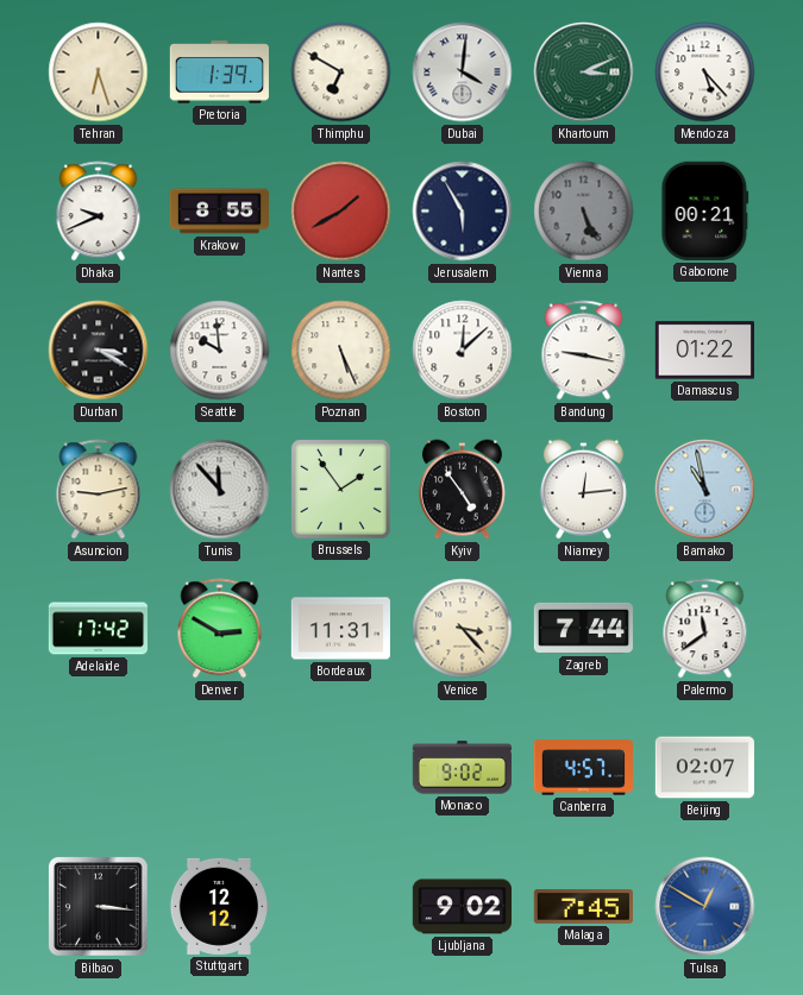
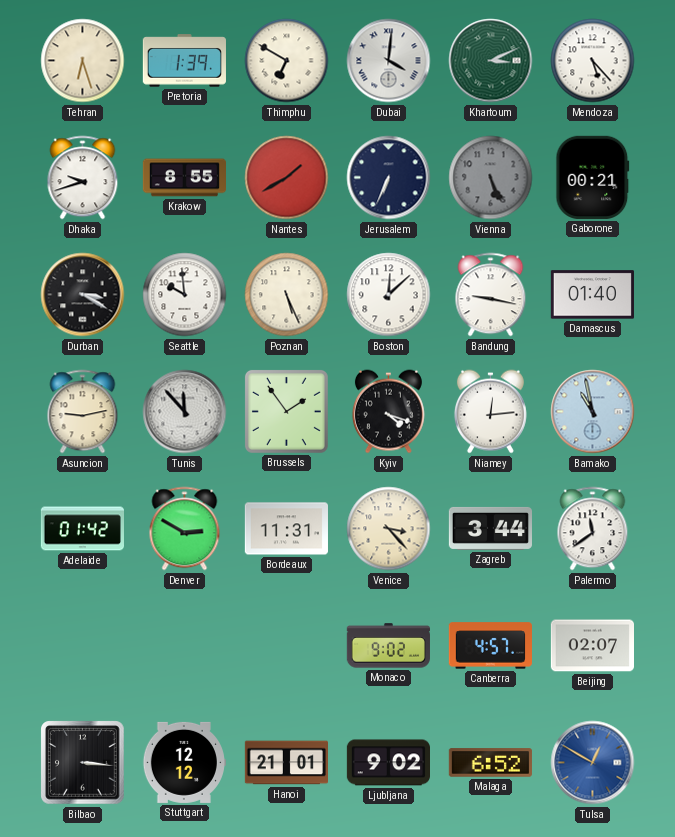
Dhaka: 9:41 -> 9:42 (83, 178)
Jerusalem: 5:55 -> 6:34 (389, 178)
Damascus: 01:22 -> 01:40 (592, 295)
Kyiv: 4:54 -> 4:18 (388, 412)
Adelaide: 17:42 -> 01:42 (82, 529)
Zagreb: 7:44 -> 3:44 (490, 528)
Hanoi: none -> 21:01 (286, 763)
Malaga: 7:45 -> 6:52 (490, 763)
